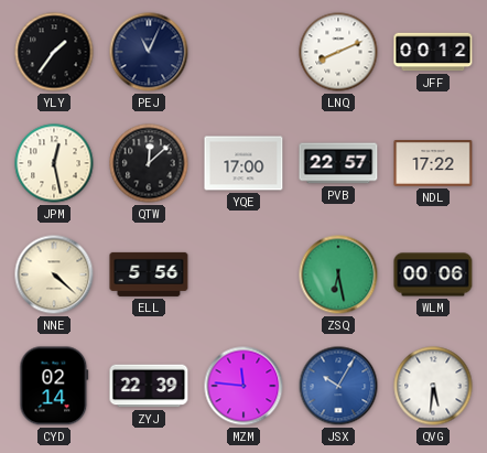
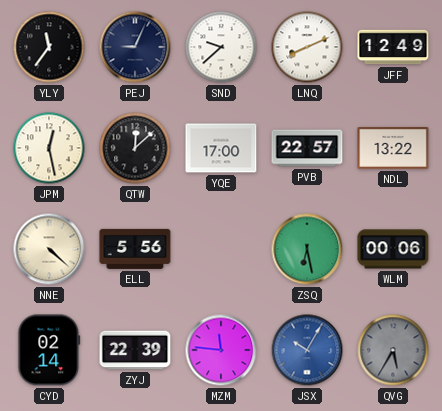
YLY: 1:36 -> 11:36 (49, 47)
PEJ: 11:04 -> 9:04 (135, 47)
SND: none -> 9:38 (221, 47)
JFF: 00:12 -> 12:49 (393, 47)
NDL: 17:22 -> 13:22 (393, 149)
QVG: 5:31 -> 5:35 (393, 350)
QVG dial: white -> grey (393, 350)
